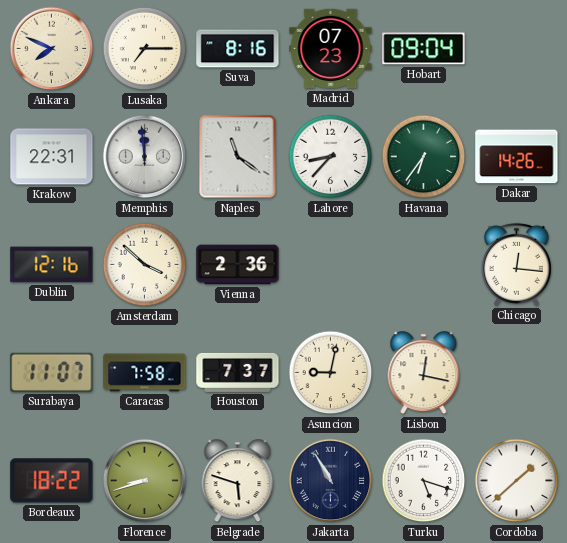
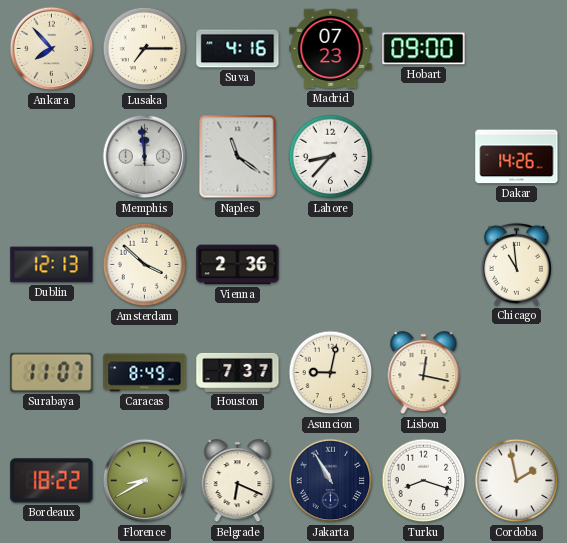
Ankara: 7:49 -> 7:53 (52, 49)
Suva: 8:16 -> 4:16 (238, 49)
Hobart: 09:04 -> 09:00 (424, 49)
Krakow: 22:31 -> none (52, 157)
Havana: 6:36 -> none (424, 157)
Dublin: 12:16 -> 12:13 (52, 265)
Chicago: 12:16 -> 10:59 (516, 264)
Caracas: 7:58 -> 8:49 (145, 373)
Florence: 8:42 -> 8:40 (145, 481)
Belgrade: 5:48 -> 6:19 (238, 481)
Turku: 5:18 -> 8:18 (424, 481)
Cordoba: 1:38 -> 1:58 (517, 481)
